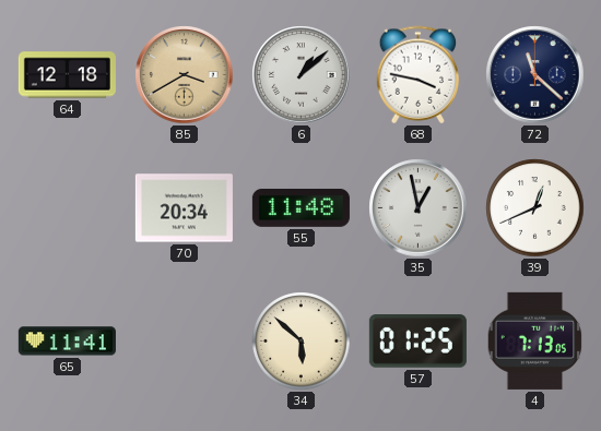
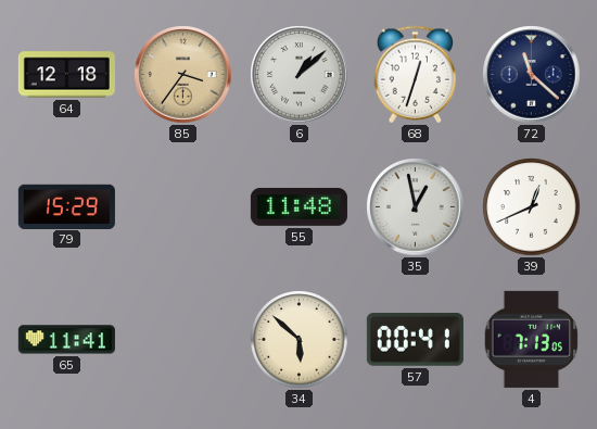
85: 3:40 -> 3:36 (183, 75)
68: 3:47 -> 12:33 (416, 75)
79: none -> 15:29 (66, 206)
70: 20:34 -> none (184, 208)
57: 01:25 -> 00:41 (415, 340)
